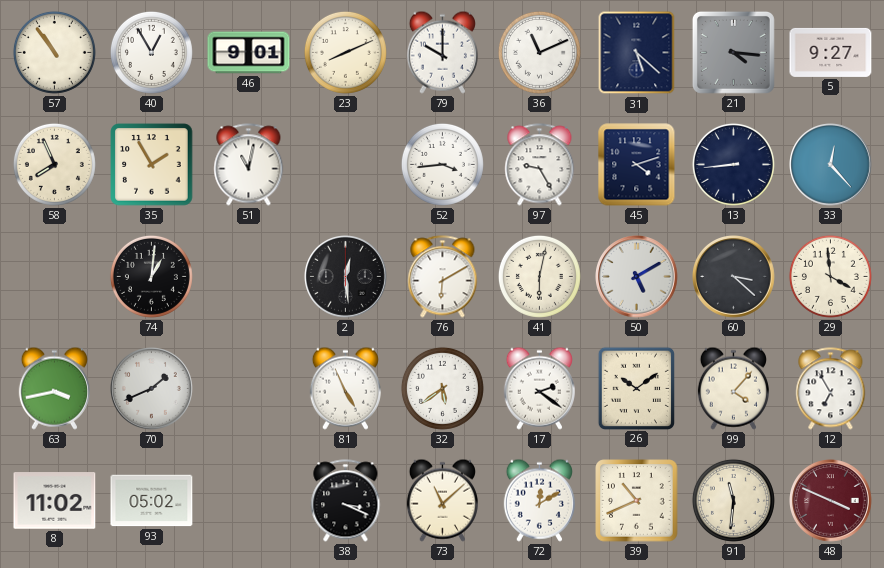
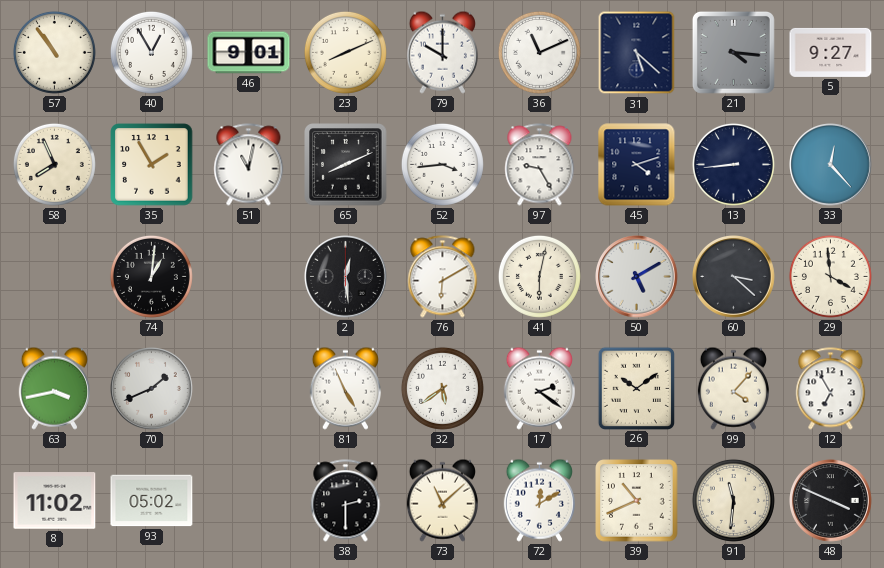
65: none -> 8:11 (346, 165)
38: 3:19 -> 2:30 (346, 501)
48 dial: burgundy -> black (831, 501)
